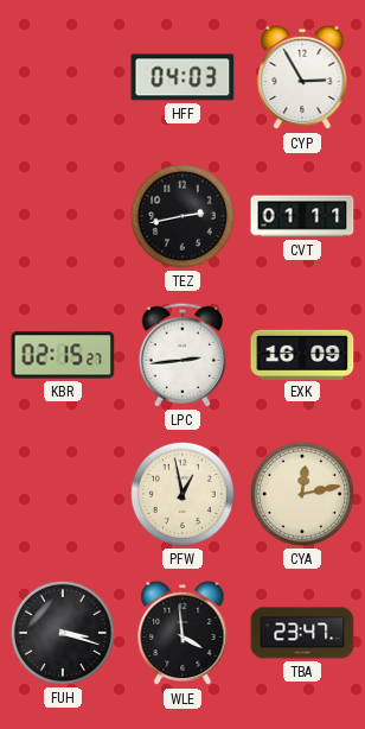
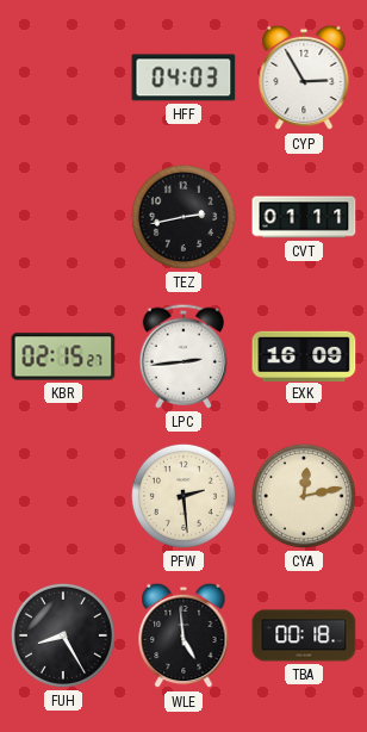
PFW: 12:58 -> 2:29 (183, 496)
FUH: 3:18 -> 8:25 (63, 635)
WLE: 3:59 -> 4:59 (183, 635)
TBA: 23:47 -> 00:18 (304, 635)
